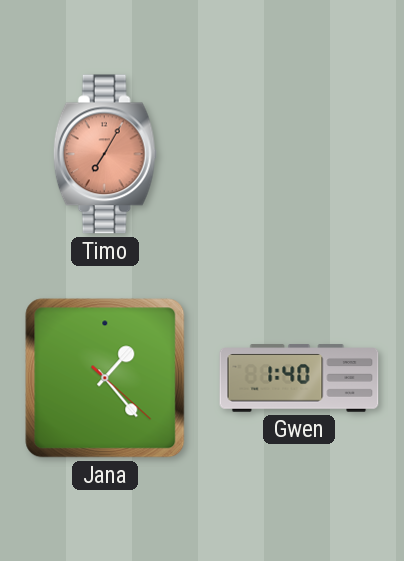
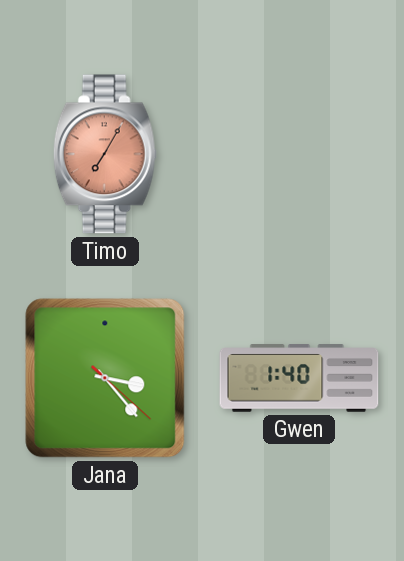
Jana: 1:23 -> 3:23 (105, 378)
